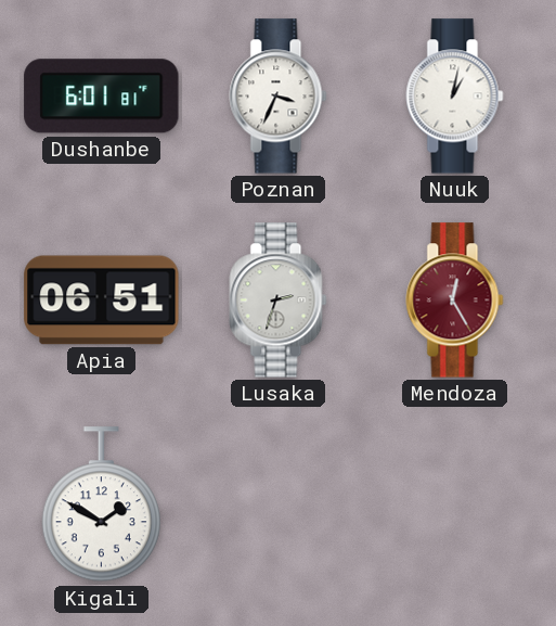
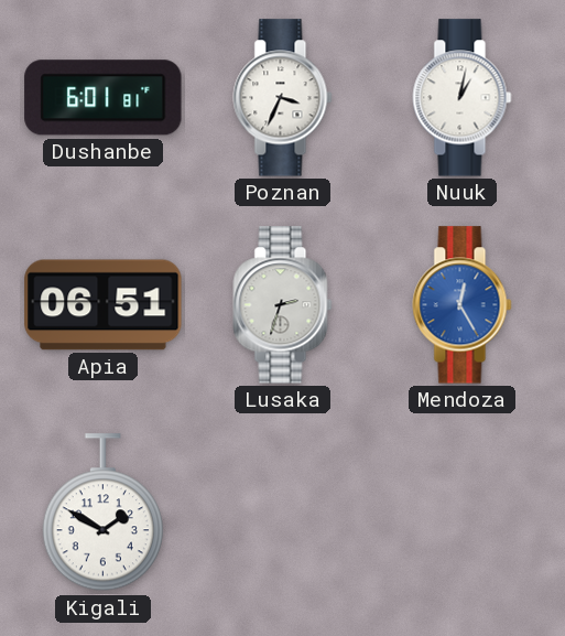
Mendoza dial: burgundy -> blue (463, 305)
